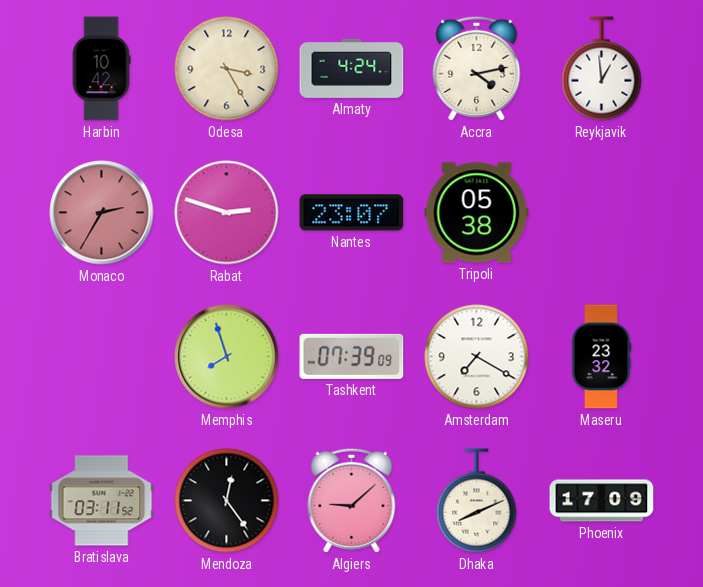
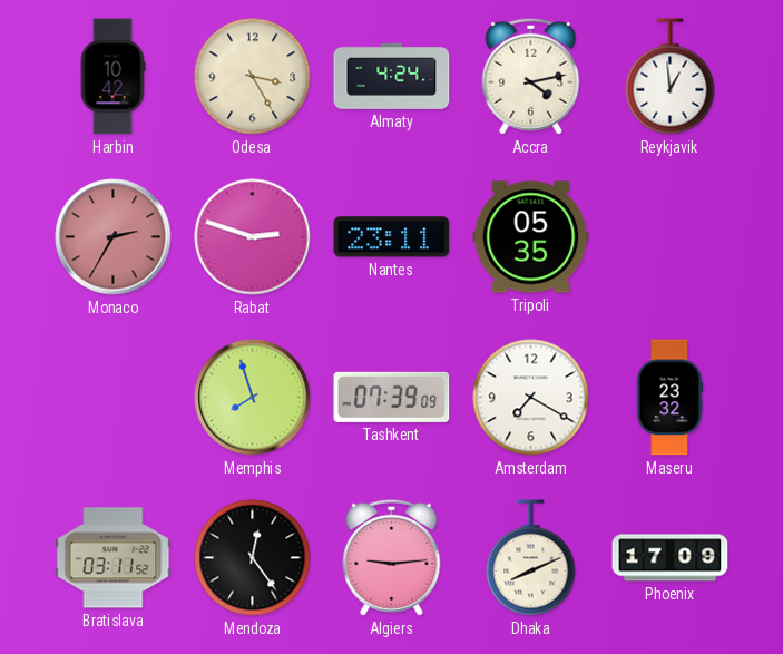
Nantes: 23:07 -> 23:11 (392, 237)
Tripoli: 05:38 -> 05:35 (531, 237)
Algiers: 9:08 -> 9:14 (392, 557)
